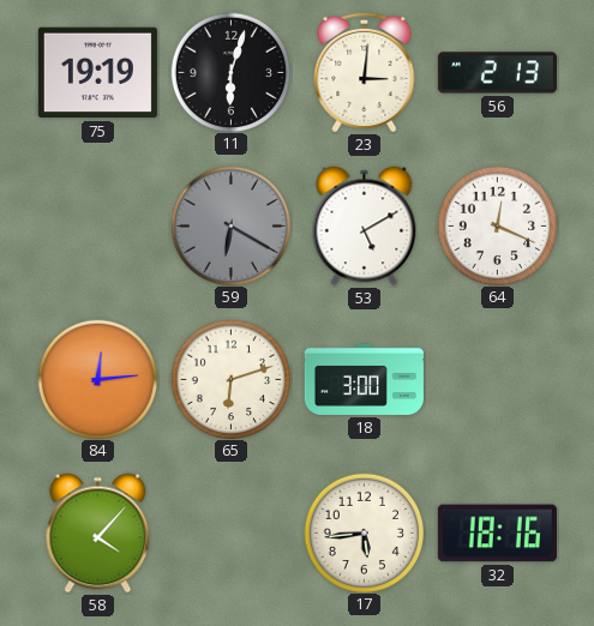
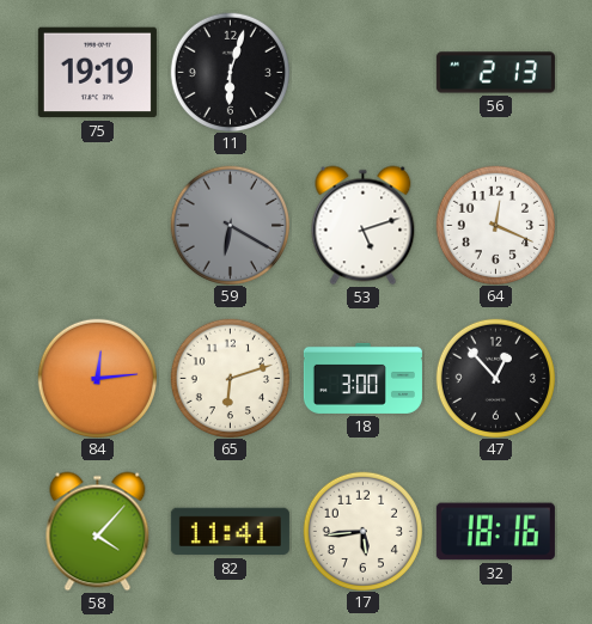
23: 3:01 -> none (365, 72)
53: 5:10 -> 5:12 (364, 226)
47: none -> 12:53 (495, 378)
82: none -> 11:41 (230, 532)
